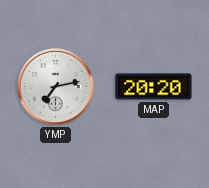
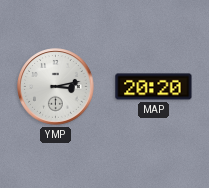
YMP: 7:13 -> 3:13 (56, 87)
